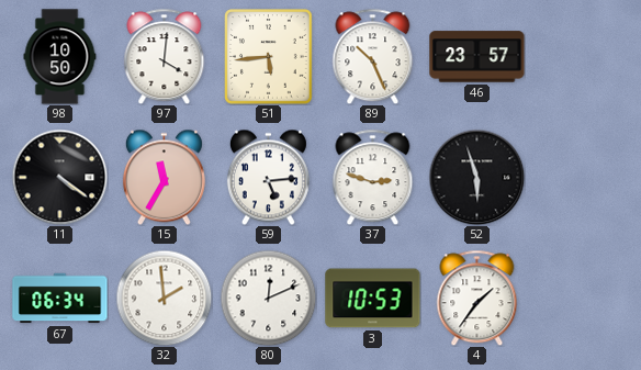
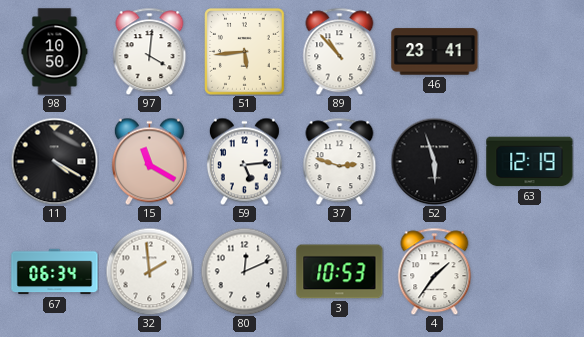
89: 10:26 -> 10:53 (340, 51)
46: 23:57 -> 23:41 (435, 52)
11: 4:21 -> 4:20 (54, 161)
15: 11:35 -> 11:20 (149, 161)
63: none -> 12:19 (530, 162)
